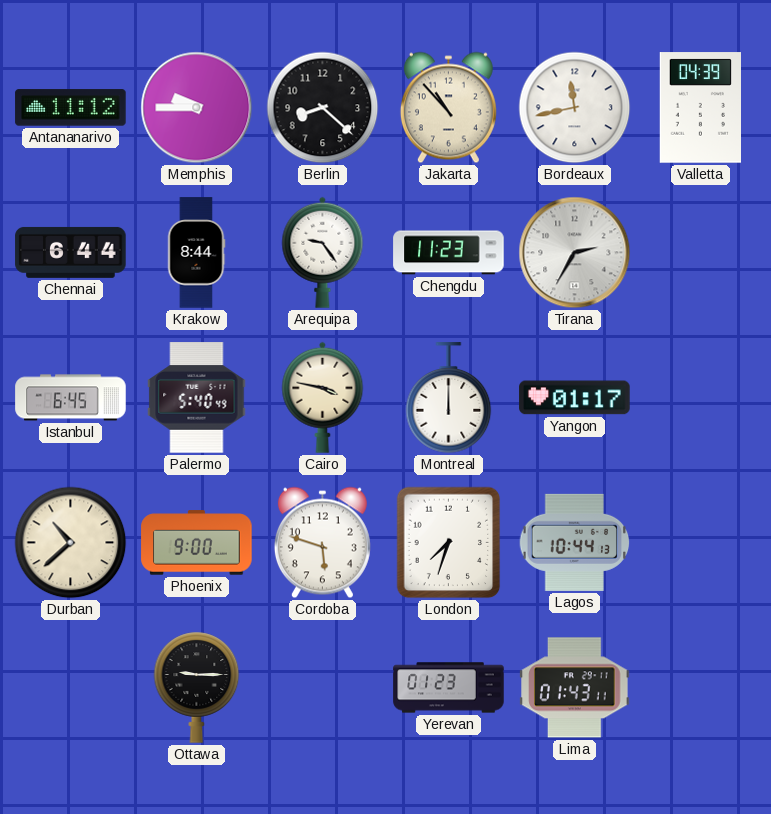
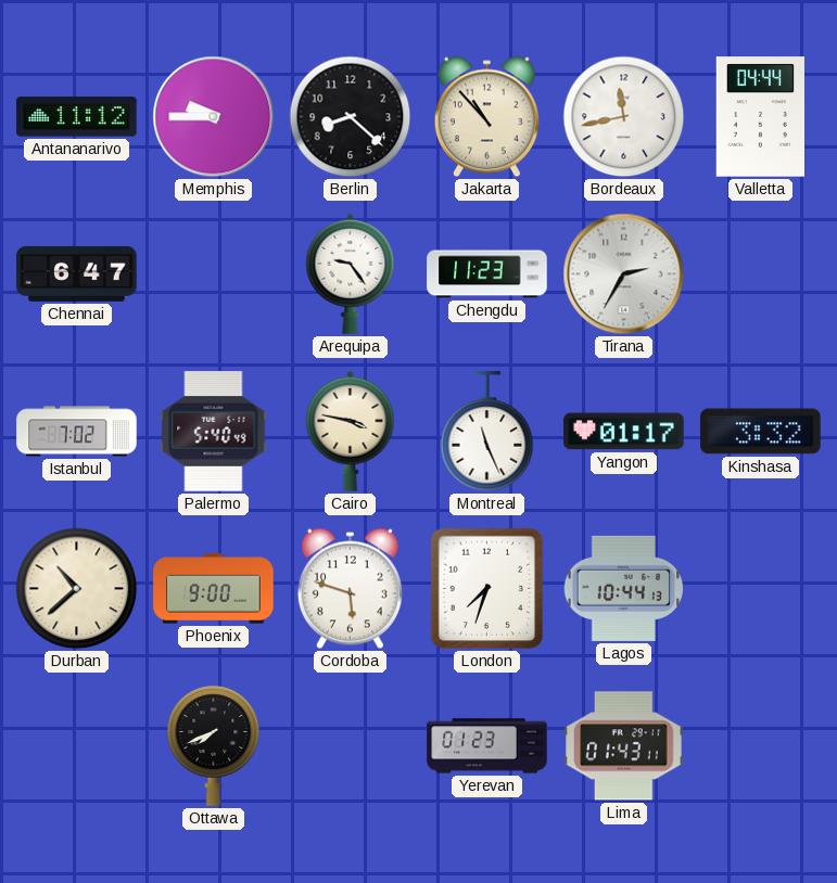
Valletta: 04:39 -> 04:44 (760, 117)
Chennai: 6:44 -> 6:47 (77, 273)
Krakow: 8:44 -> none (196, 253)
Istanbul: 6:45 -> 7:02 (77, 432)
Montreal: 12:00 -> 11:26 (487, 432)
Kinshasa: none -> 3:32 (761, 432)
Ottawa: 9:15 -> 7:41 (214, 745)
